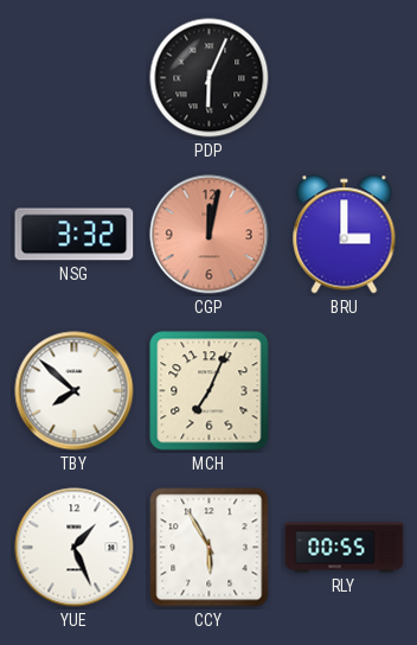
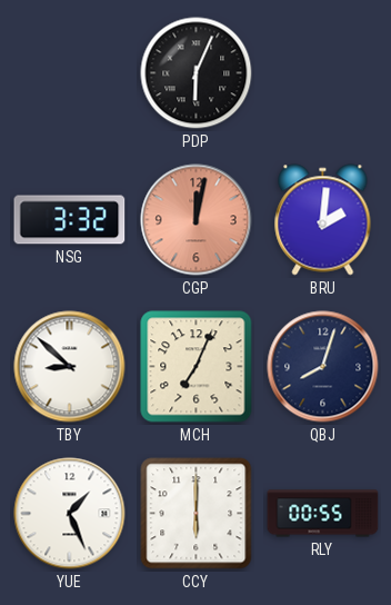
BRU: 3:00 -> 2:01 (323, 220)
TBY: 7:52 -> 8:52 (70, 367)
QBJ: none -> 8:03 (323, 367)
CCY: 5:55 -> 6:00 (197, 514)
